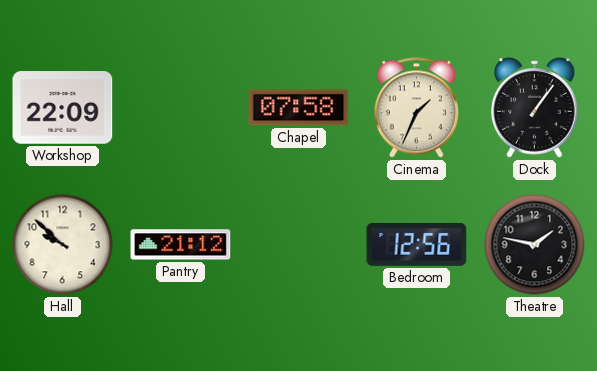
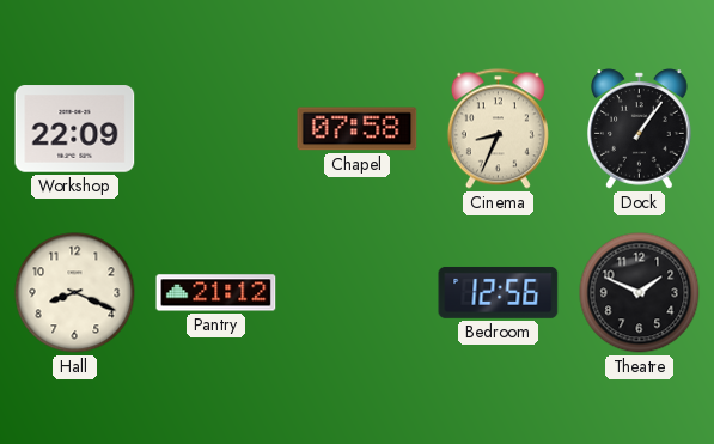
Cinema: 1:34 -> 8:34 (498, 129)
Hall: 9:52 -> 8:19 (75, 293)
Theatre: 1:47 -> 1:49 (640, 293)
